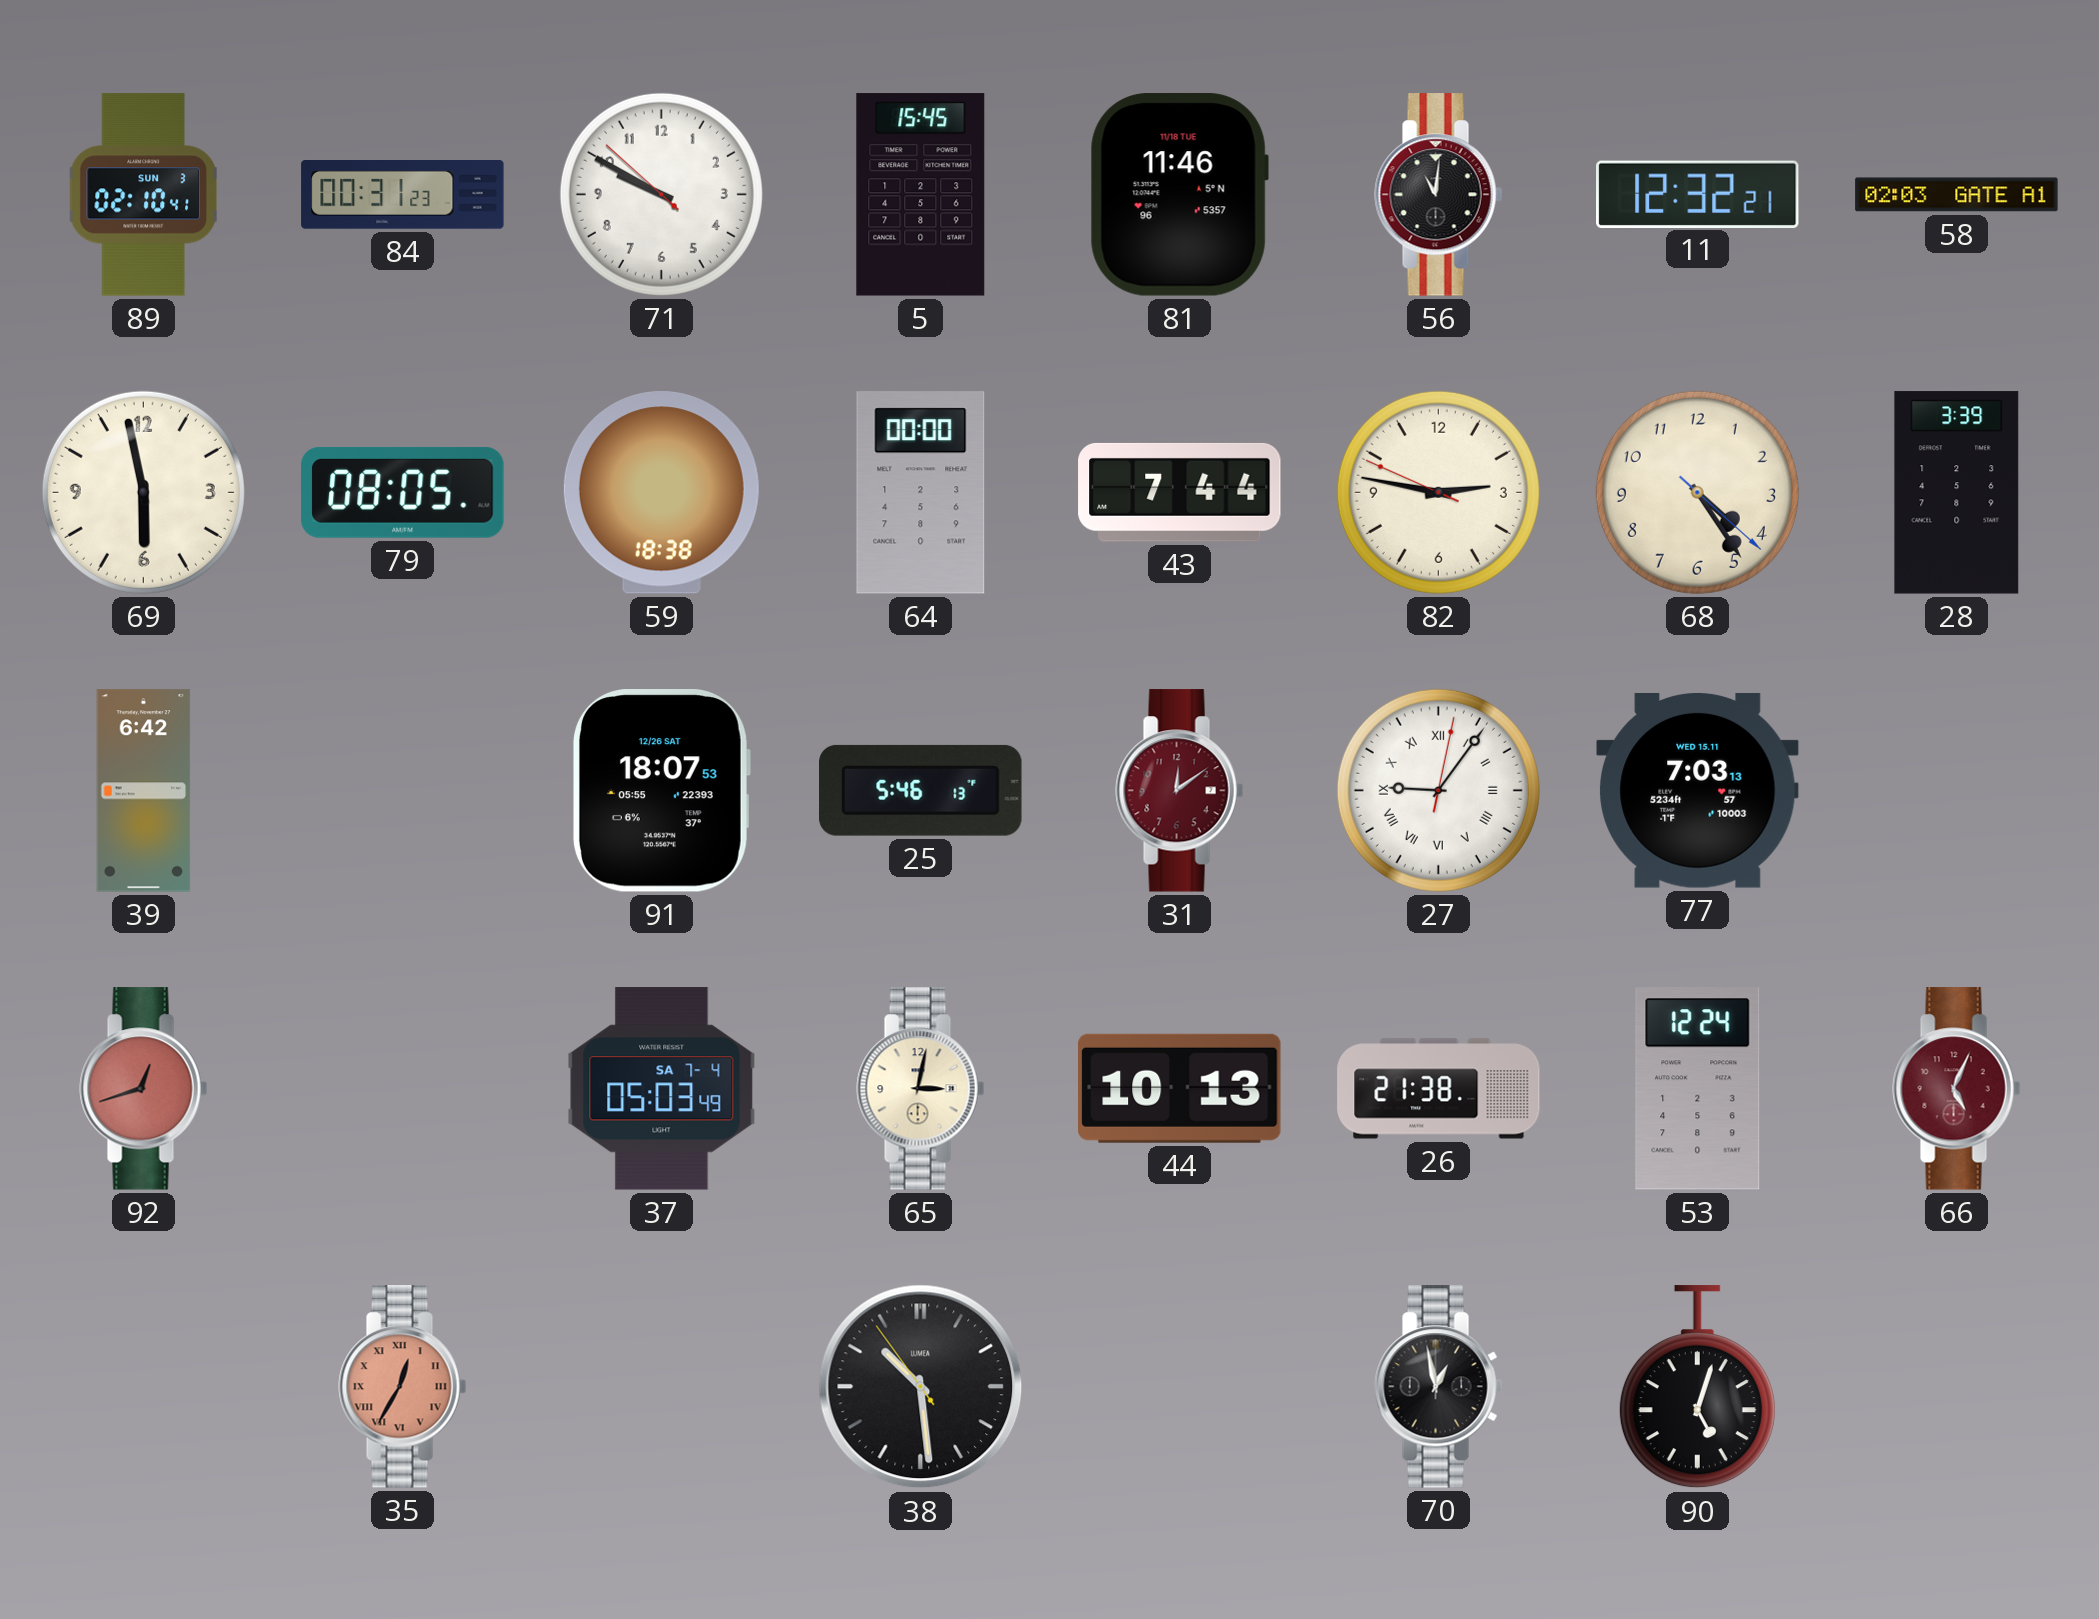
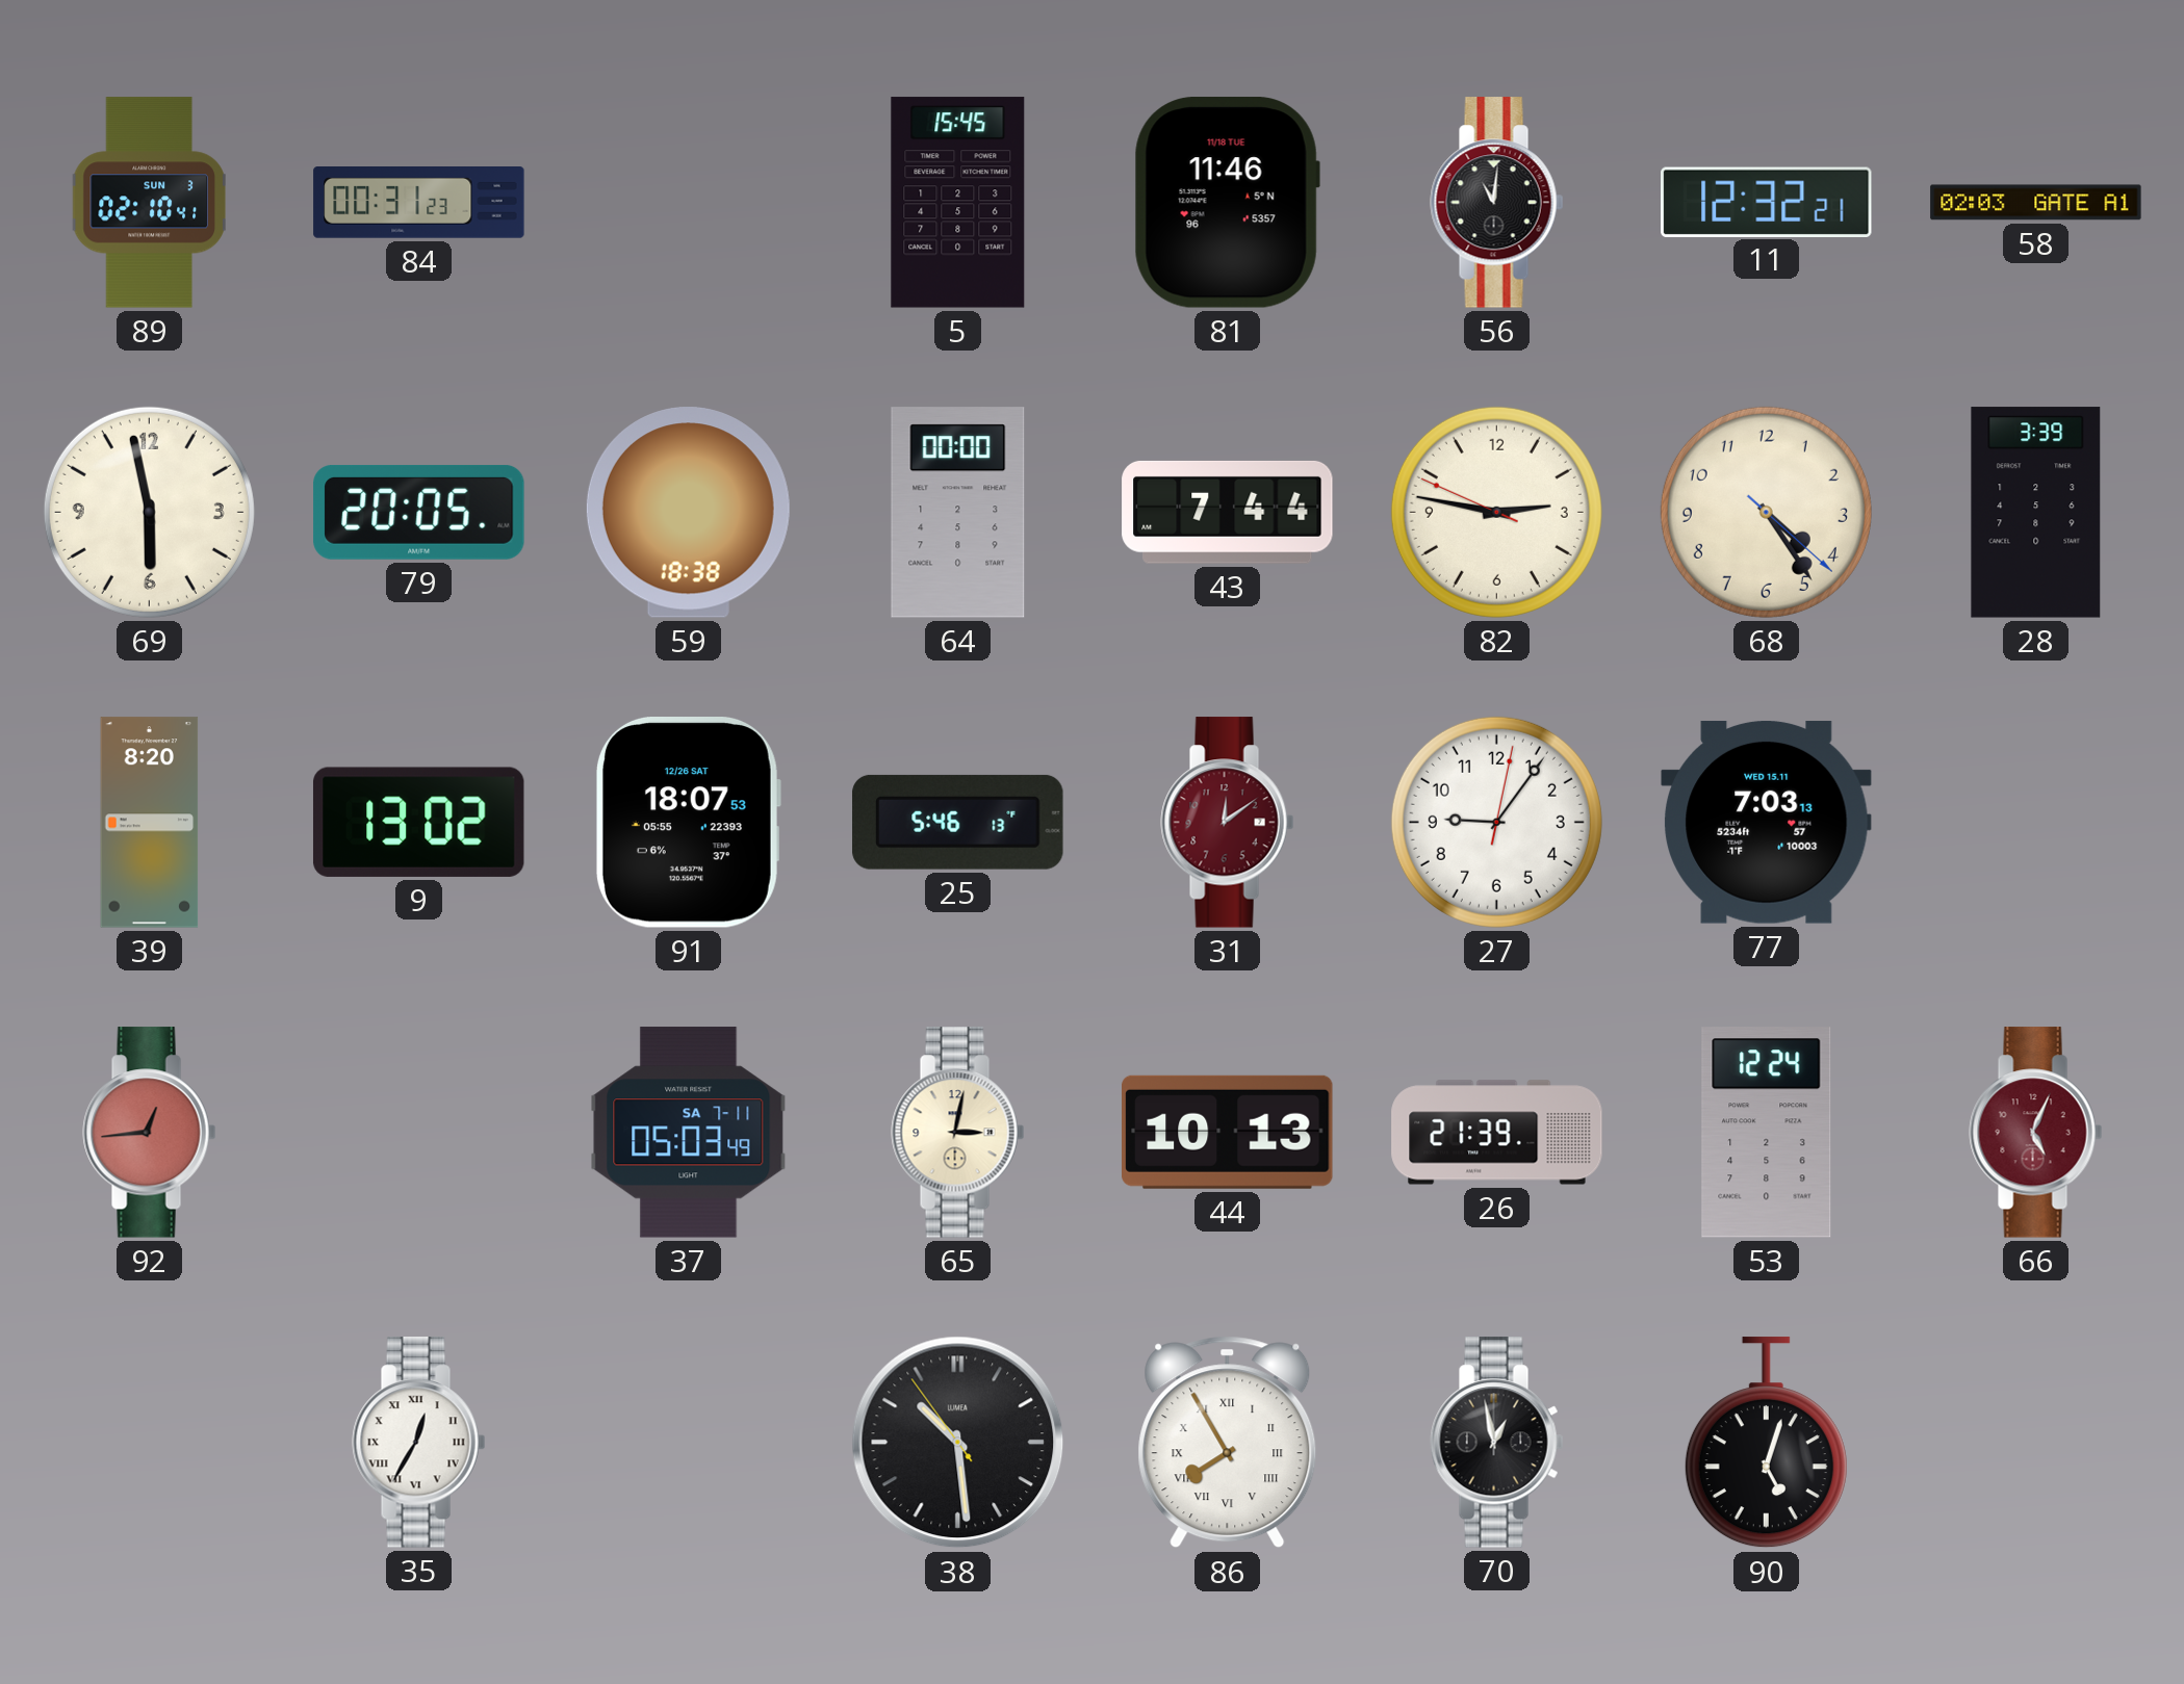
71: 9:49 -> none (661, 194)
79: 08:05 -> 20:05 (419, 512)
39: 6:42 -> 8:20 (150, 823)
9: none -> 13:02 (418, 822)
27 numerals: Roman -> Arabic (1496, 822)
92: 12:42 -> 12:44 (150, 1133)
37 date: SA 7-4 -> SA 7-11 (689, 1133)
26: 21:38 -> 21:39 (1497, 1133)
35 dial: salmon -> white (419, 1443)
86: none -> 7:55 (1228, 1443)
